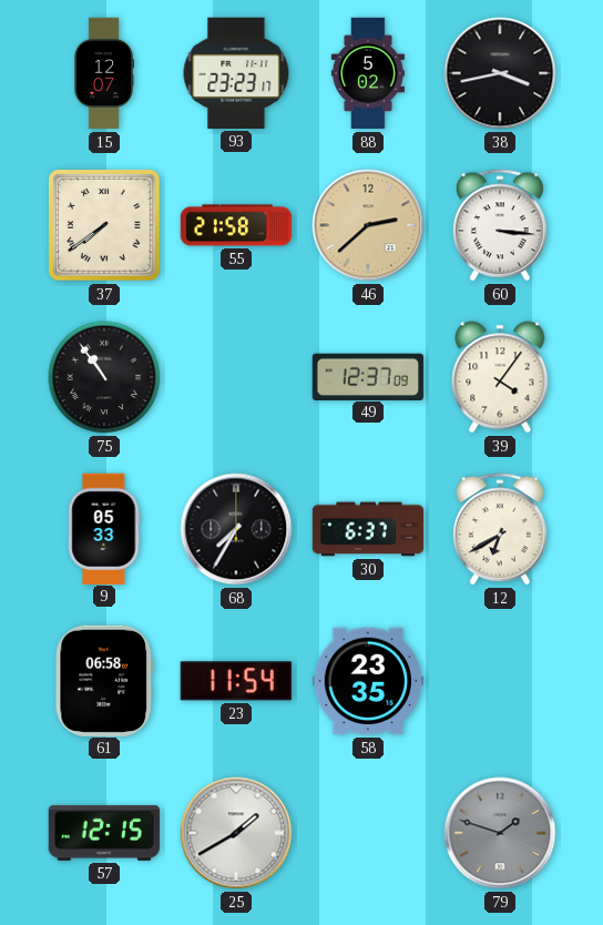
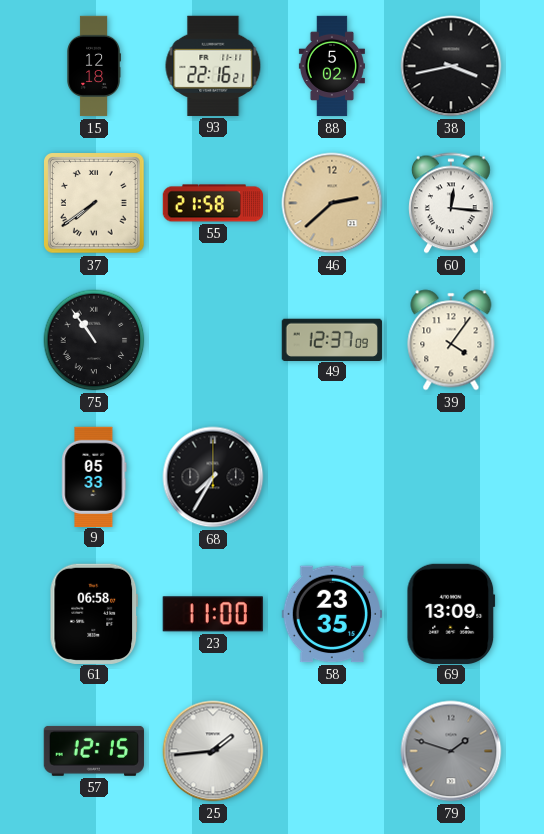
15: 12:07 -> 12:18 (93, 66)
93: 23:23 -> 22:16 (213, 66)
60: 3:16 -> 12:16 (452, 203)
30: 6:37 -> none (368, 529)
12: 6:40 -> none (501, 529)
23: 11:54 -> 11:00 (213, 614)
69: none -> 13:09 (451, 613)
25: 1:40 -> 1:44 (213, 751)
